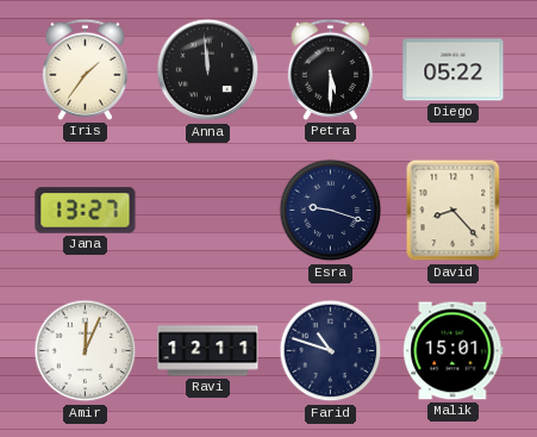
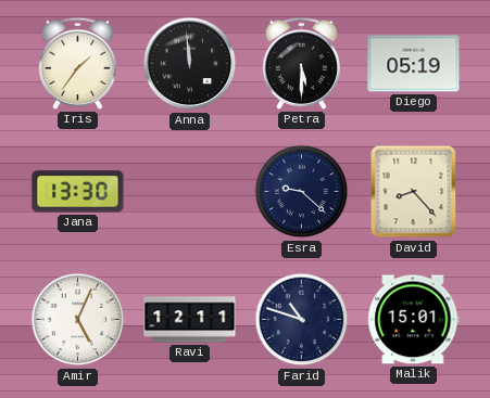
Diego: 05:22 -> 05:19 (414, 64)
Jana: 13:27 -> 13:30 (78, 192)
Esra: 9:18 -> 9:22 (302, 192)
Amir: 12:04 -> 5:04 (78, 320)
